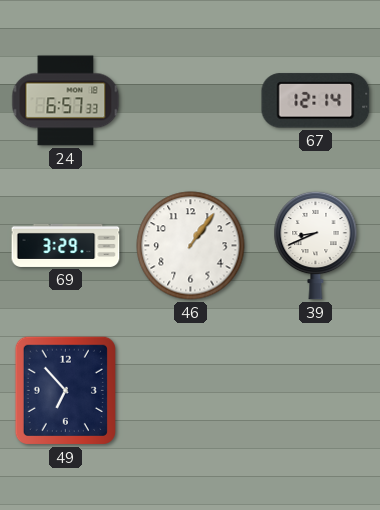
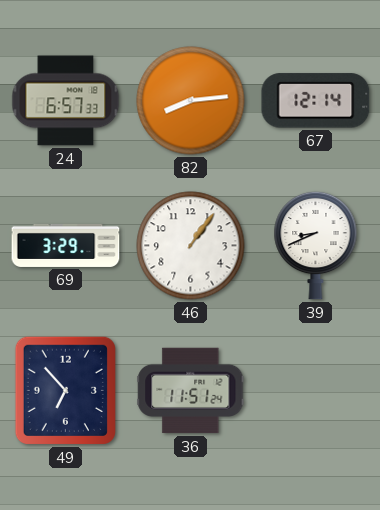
82: none -> 8:14 (191, 101)
36: none -> 11:51 (191, 391)
